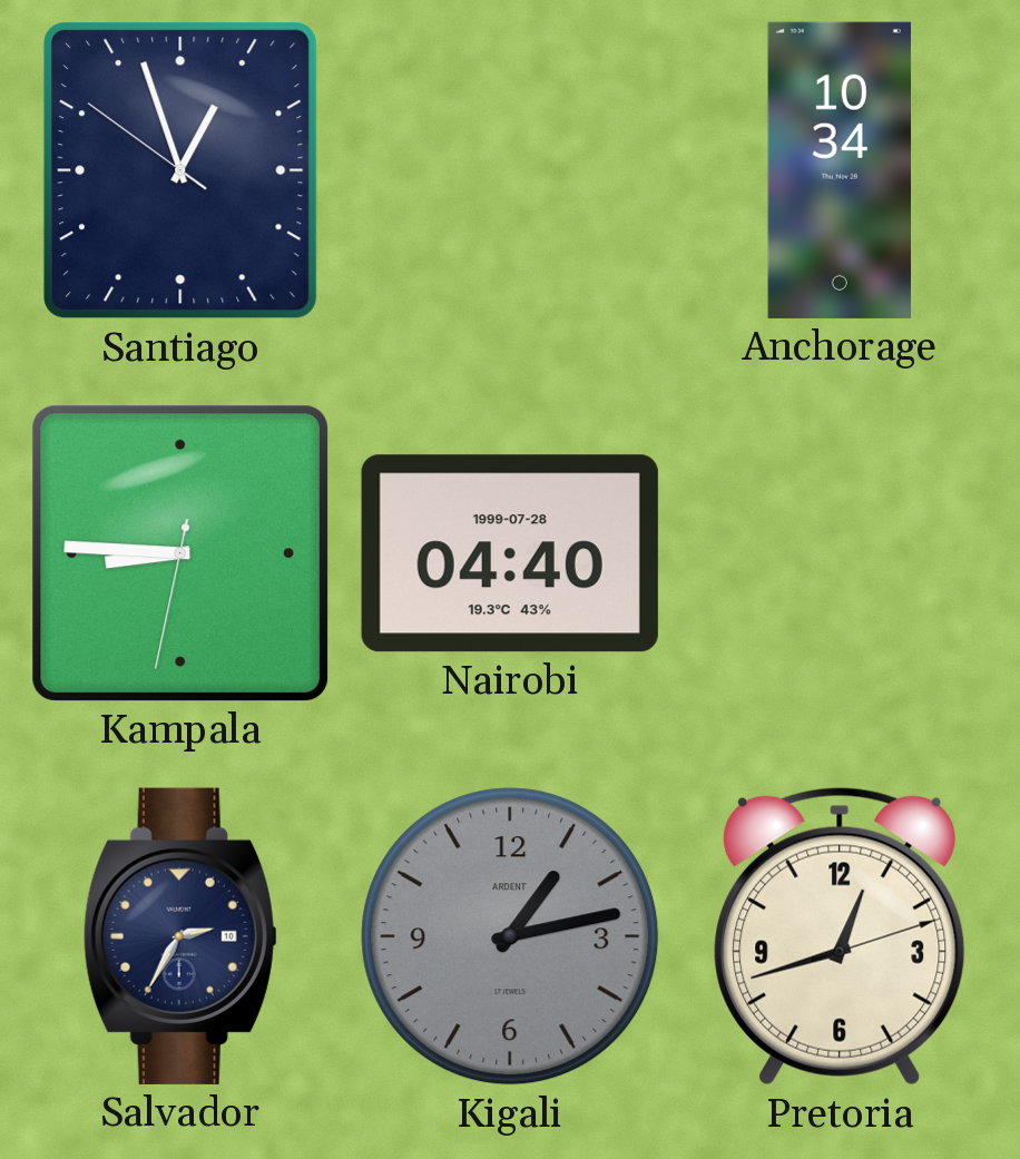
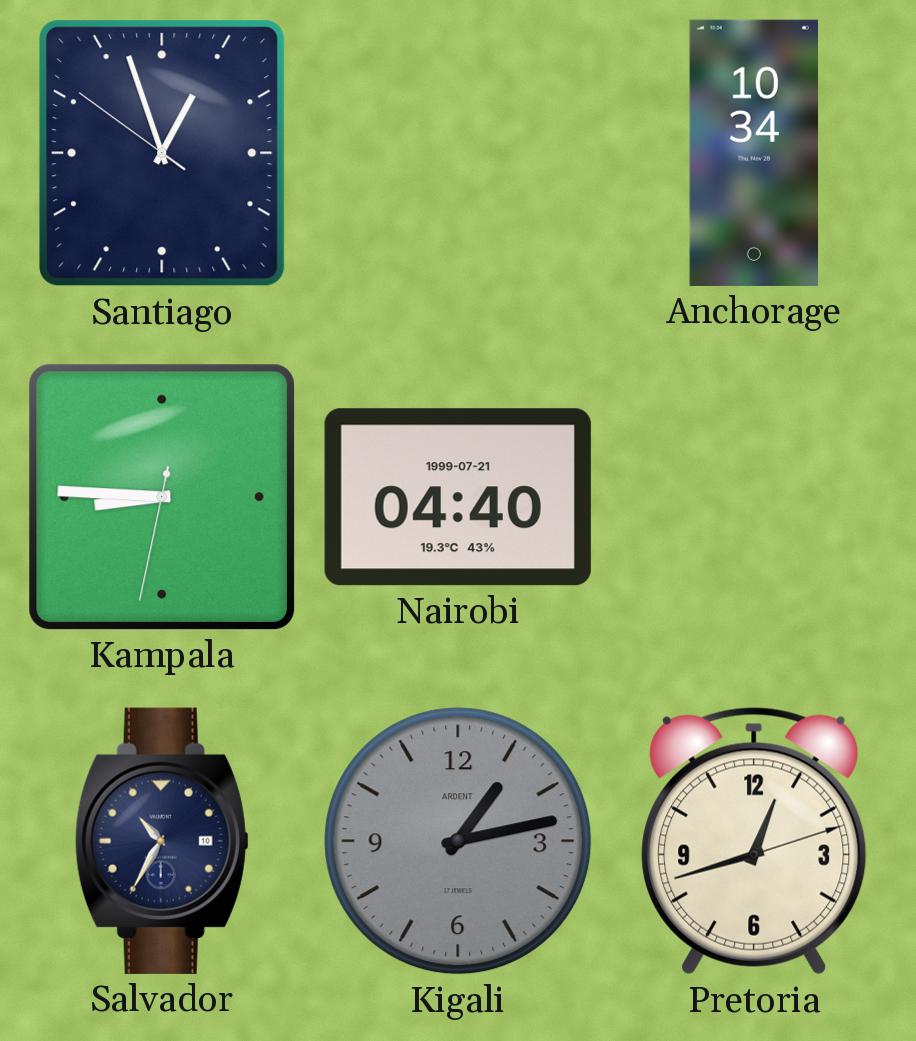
Nairobi date: 1999-07-28 -> 1999-07-21 (458, 497)
Salvador: 2:35 -> 10:35 (162, 841)
